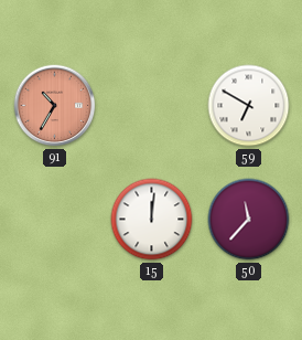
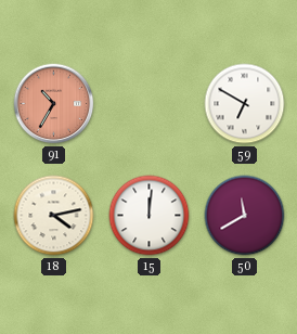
18: none -> 4:13 (54, 216)
50: 11:37 -> 11:40 (245, 216)
